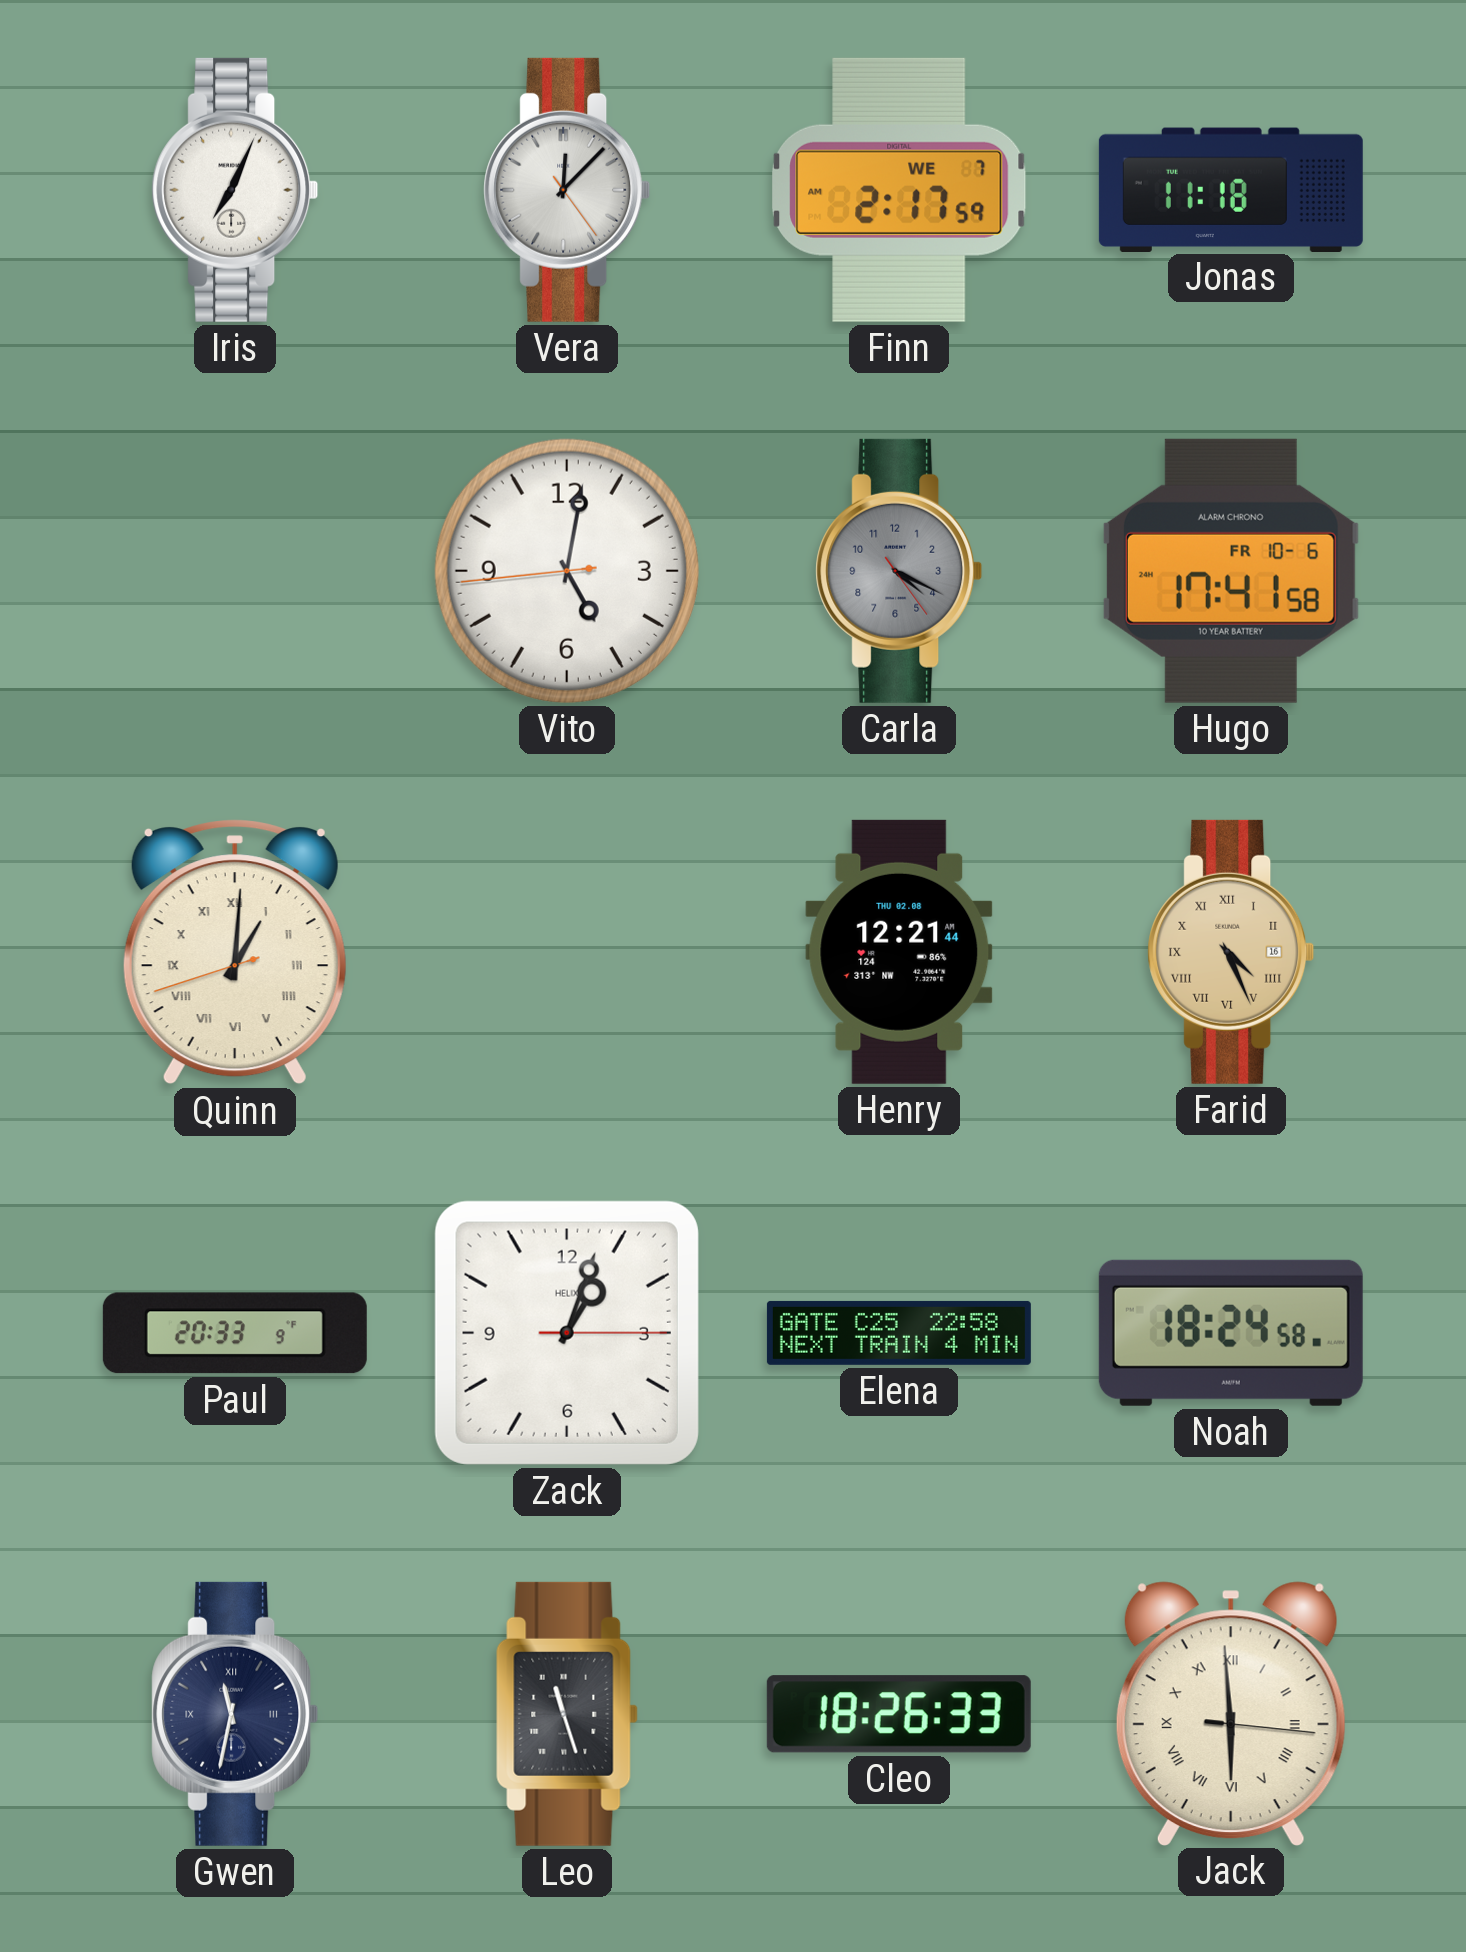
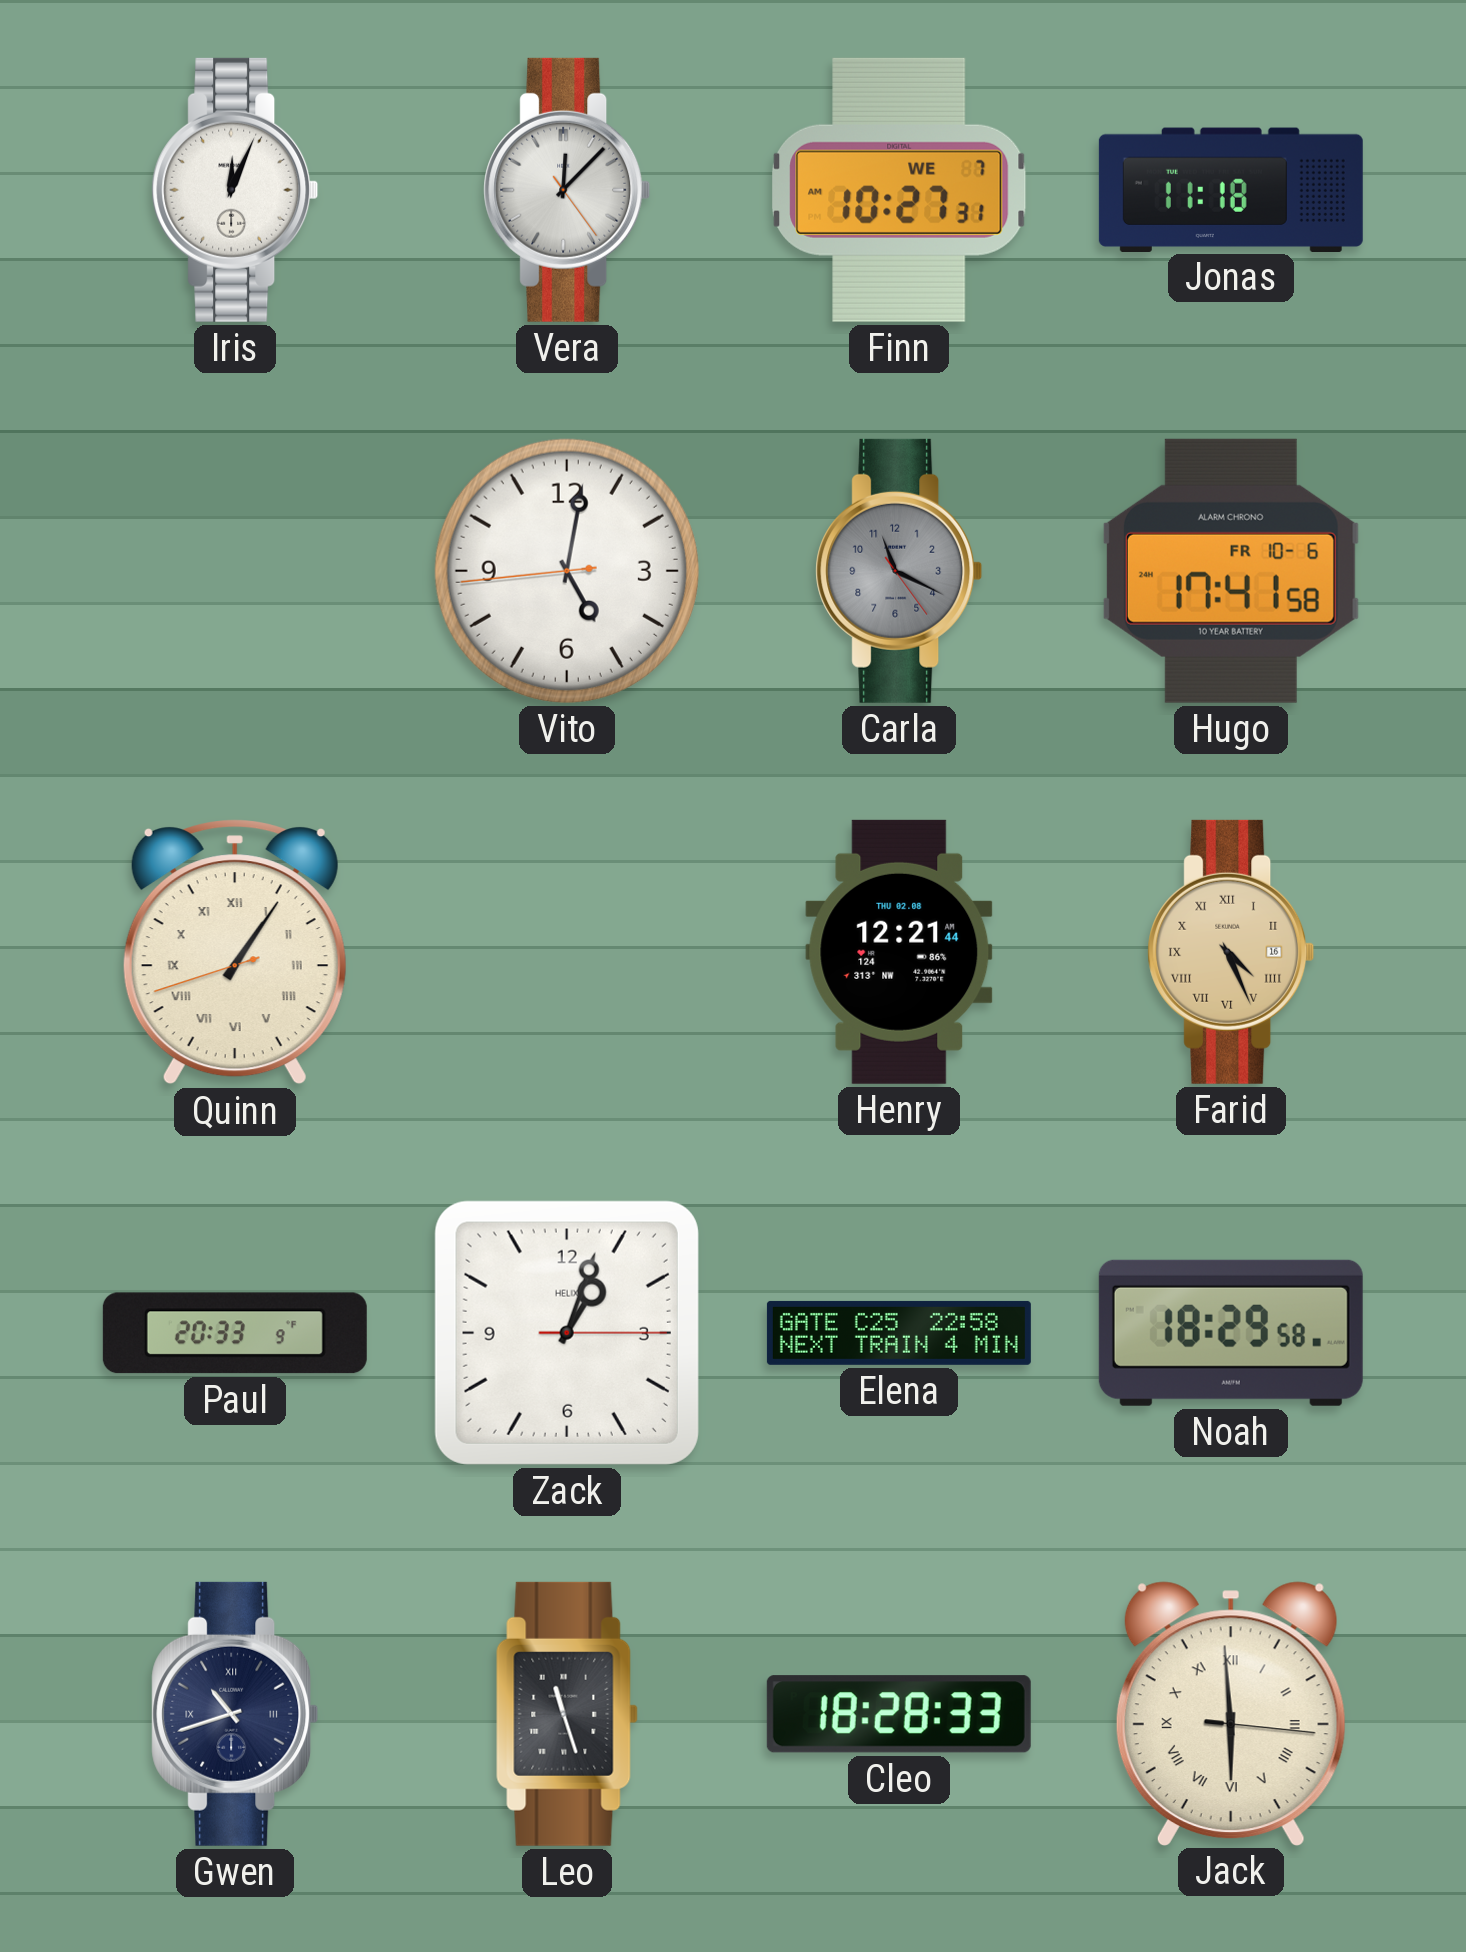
Iris: 7:04 -> 12:04 (235, 190)
Finn: 2:17 -> 10:27 (899, 190)
Carla: 4:19 -> 11:19 (899, 571)
Quinn: 1:00 -> 1:05 (235, 952)
Noah: 18:24 -> 18:29 (1231, 1333)
Gwen: 11:32 -> 10:42 (235, 1714)
Cleo: 18:26 -> 18:28 (899, 1714)
